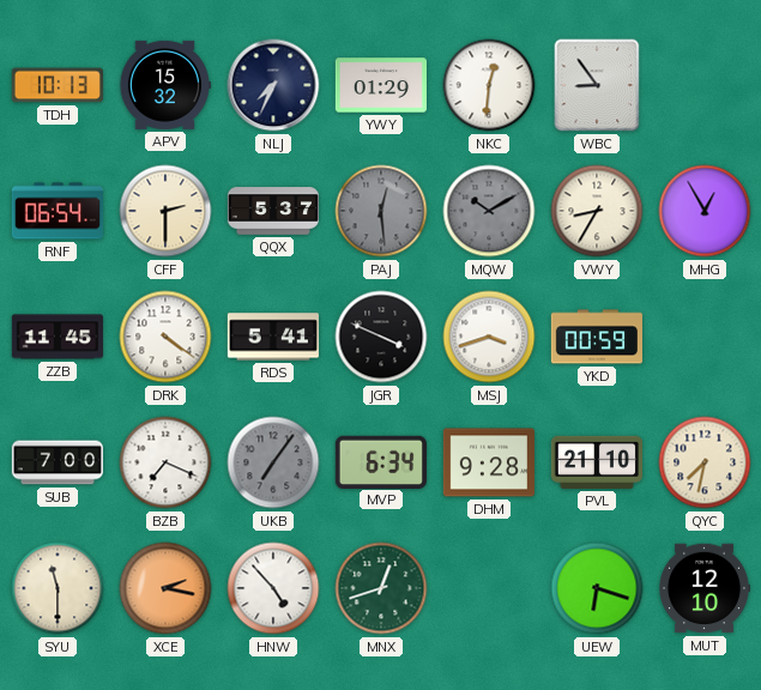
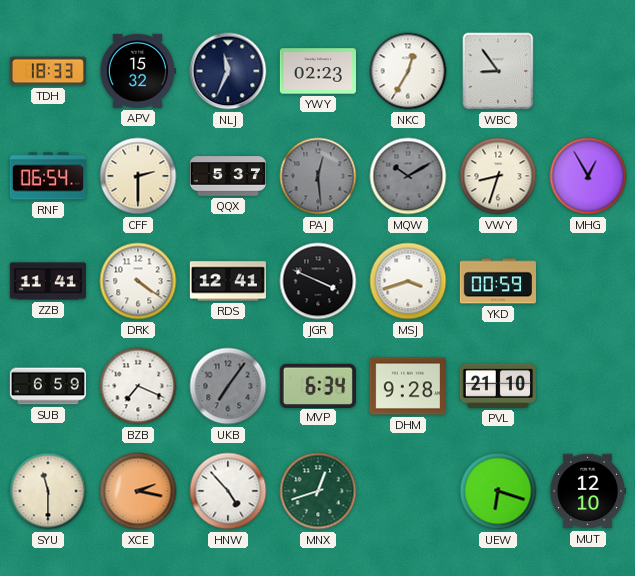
TDH: 10:13 -> 18:33 (48, 71)
NLJ: 7:34 -> 11:34 (228, 71)
YWY: 01:29 -> 02:23 (317, 71)
NKC: 12:31 -> 12:35 (408, 71)
VWY: 8:35 -> 8:33 (498, 176)
ZZB: 11:45 -> 11:41 (48, 281)
RDS: 5:41 -> 12:41 (228, 281)
SUB: 7:00 -> 6:59 (47, 386)
QYC: 7:32 -> none (705, 462)
